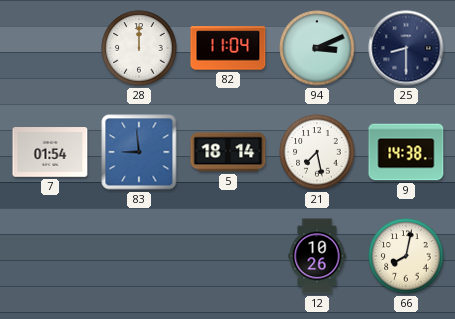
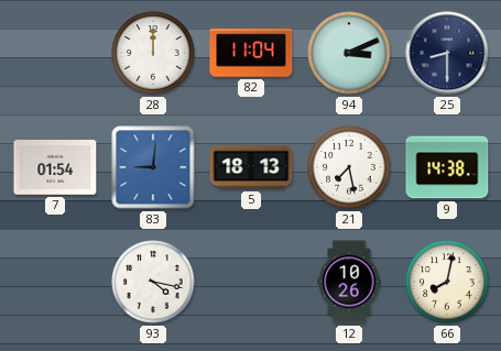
83: 8:59 -> 9:01 (153, 167)
5: 18:14 -> 18:13 (251, 167)
93: none -> 4:17 (153, 282)
